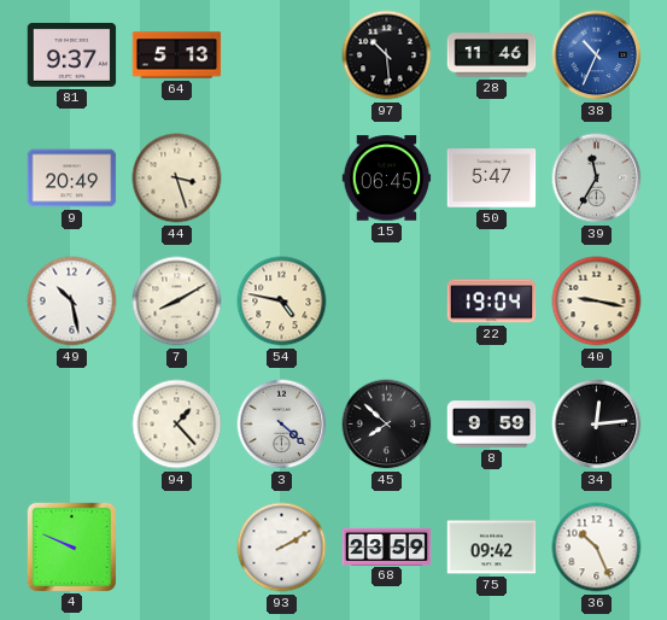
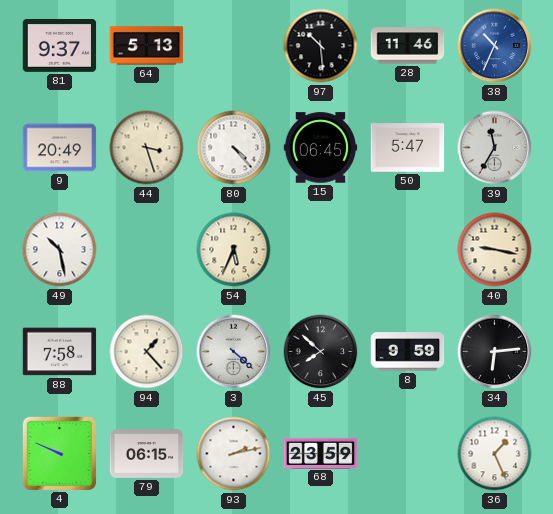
80: none -> 4:23 (234, 148)
7: 8:10 -> none (177, 302)
54: 4:47 -> 5:34 (234, 250)
22: 19:04 -> none (492, 302)
88: none -> 7:58 (60, 352)
34: 12:14 -> 6:14 (495, 352)
79: none -> 06:15 (147, 454)
93: 2:10 -> 2:13 (234, 454)
75: 09:42 -> none (492, 548)
36: 10:26 -> 1:26 (495, 454)
